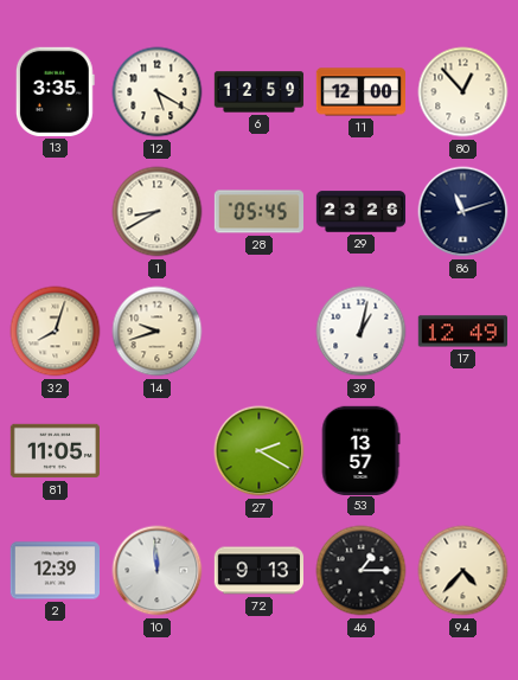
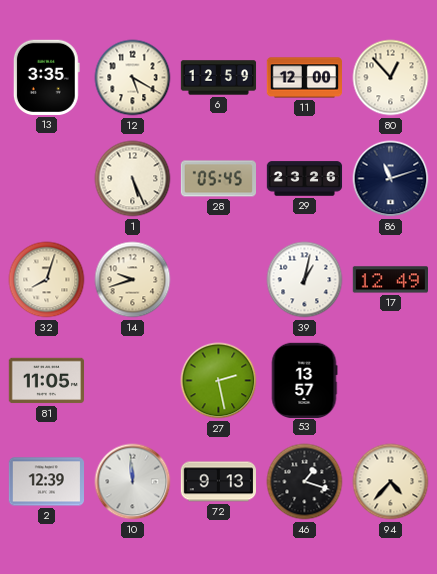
1: 8:40 -> 5:26 (133, 179)
27: 2:20 -> 2:28 (219, 381)
46: 1:15 -> 1:18 (305, 482)
